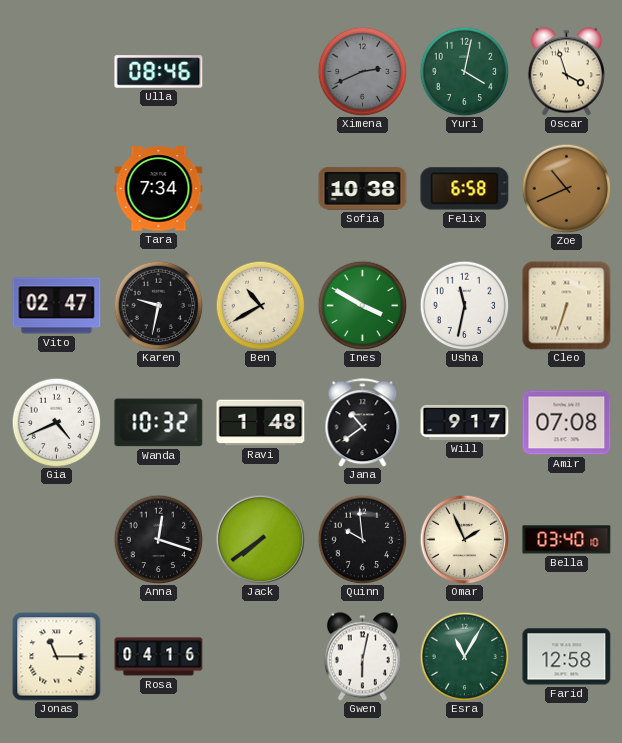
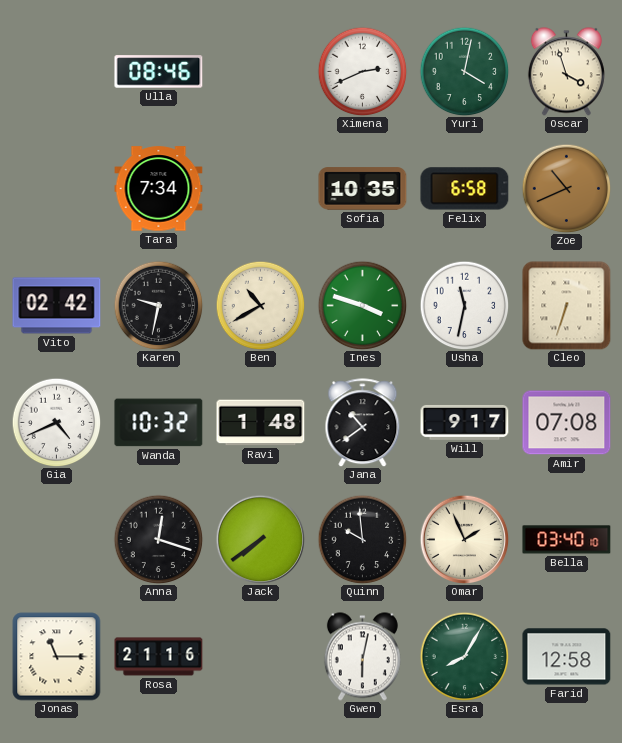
Ximena dial: grey -> white (362, 71)
Sofia: 10:38 -> 10:35 (363, 189)
Vito: 02:47 -> 02:42 (57, 306)
Ines: 3:50 -> 3:48 (362, 305)
Rosa: 04:16 -> 21:16 (159, 657)
Esra: 11:05 -> 8:05 (464, 656)
